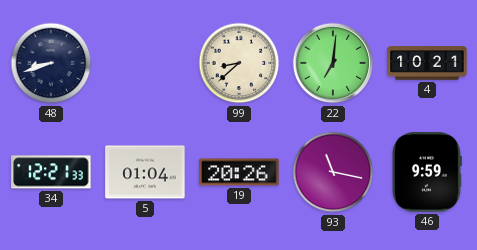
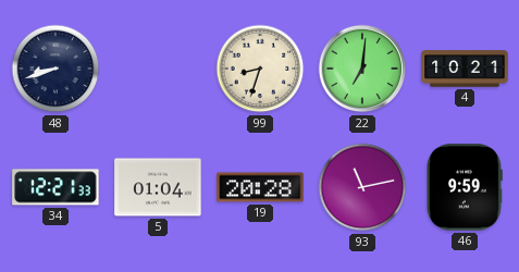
99: 8:38 -> 8:33 (260, 69)
19: 20:26 -> 20:28 (260, 187)
93: 11:17 -> 11:13 (362, 187)
